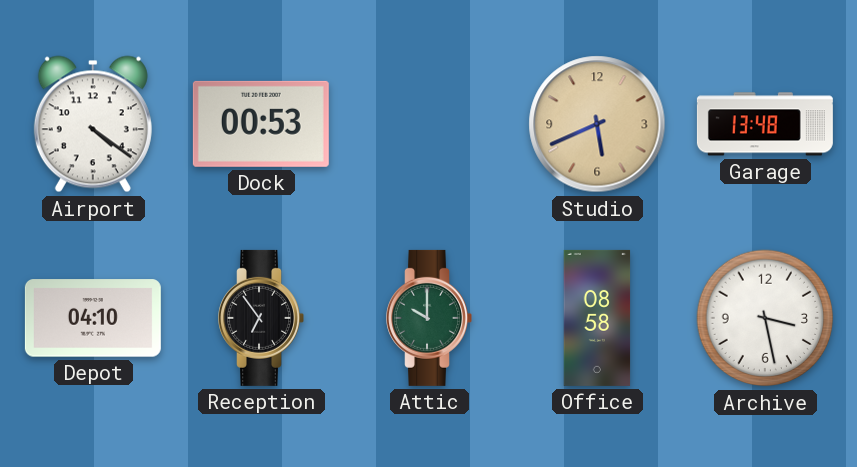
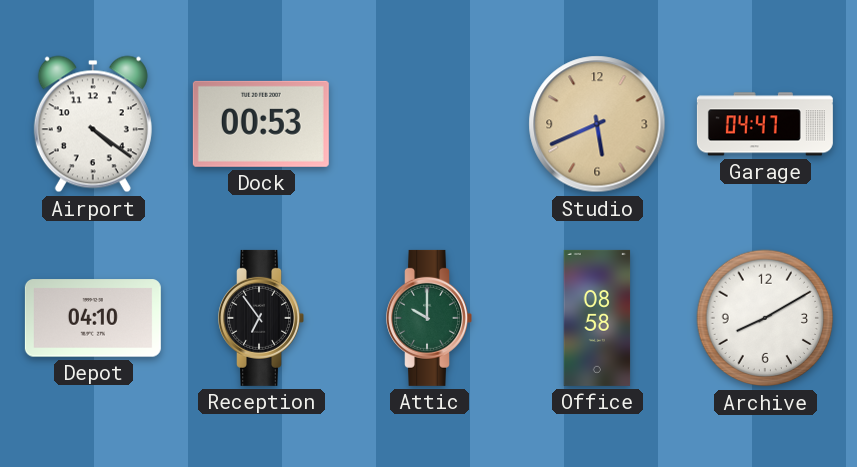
Garage: 13:48 -> 04:47 (765, 124)
Archive: 3:28 -> 8:10 (765, 318)
